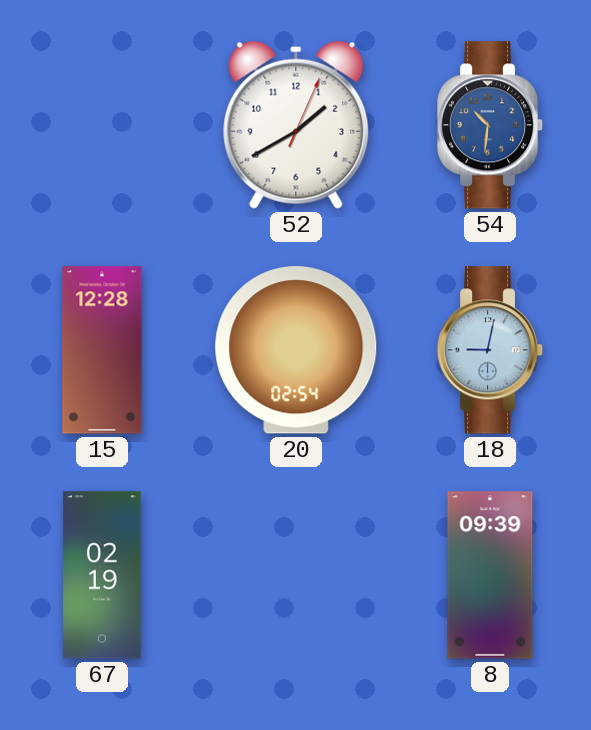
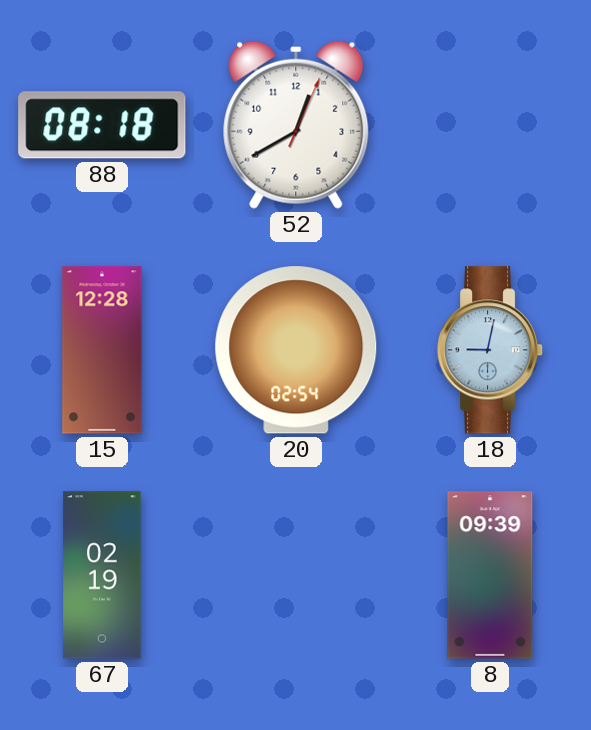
88: none -> 08:18 (102, 125)
52: 1:40 -> 12:40 (296, 125)
54: 10:31 -> none (490, 125)
